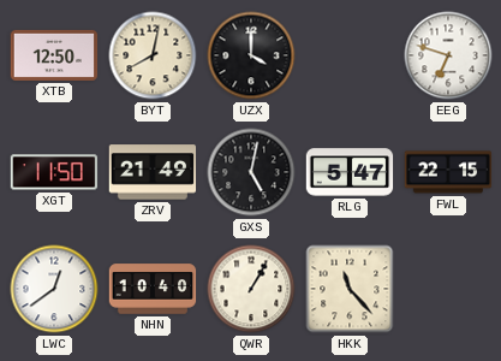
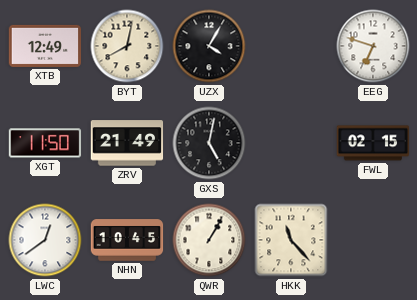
XTB: 12:50 -> 12:49 (45, 46)
UZX: 4:00 -> 4:05 (209, 46)
RLG: 5:47 -> none (350, 172)
FWL: 22:15 -> 02:15 (373, 143)
NHN: 10:40 -> 10:45 (127, 240)
